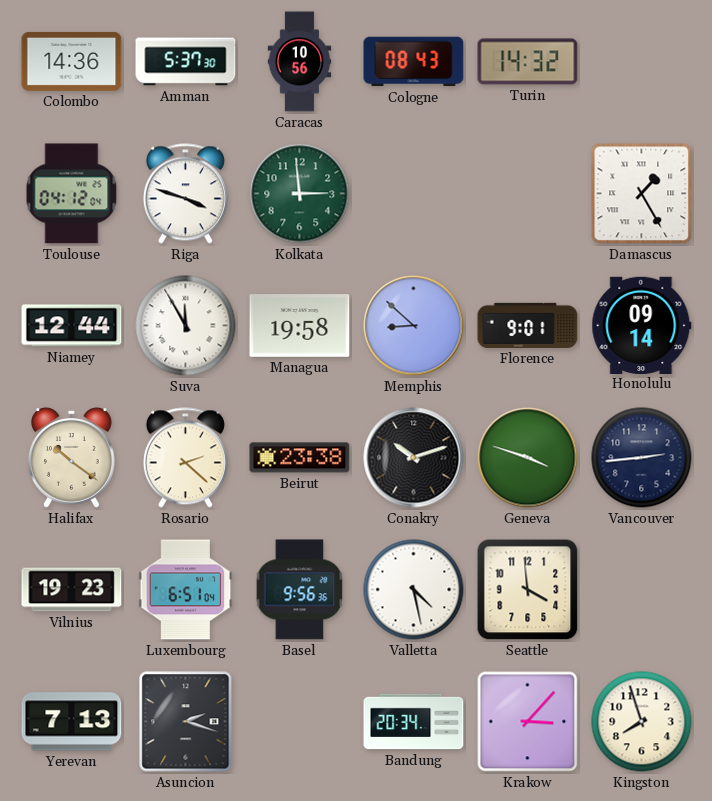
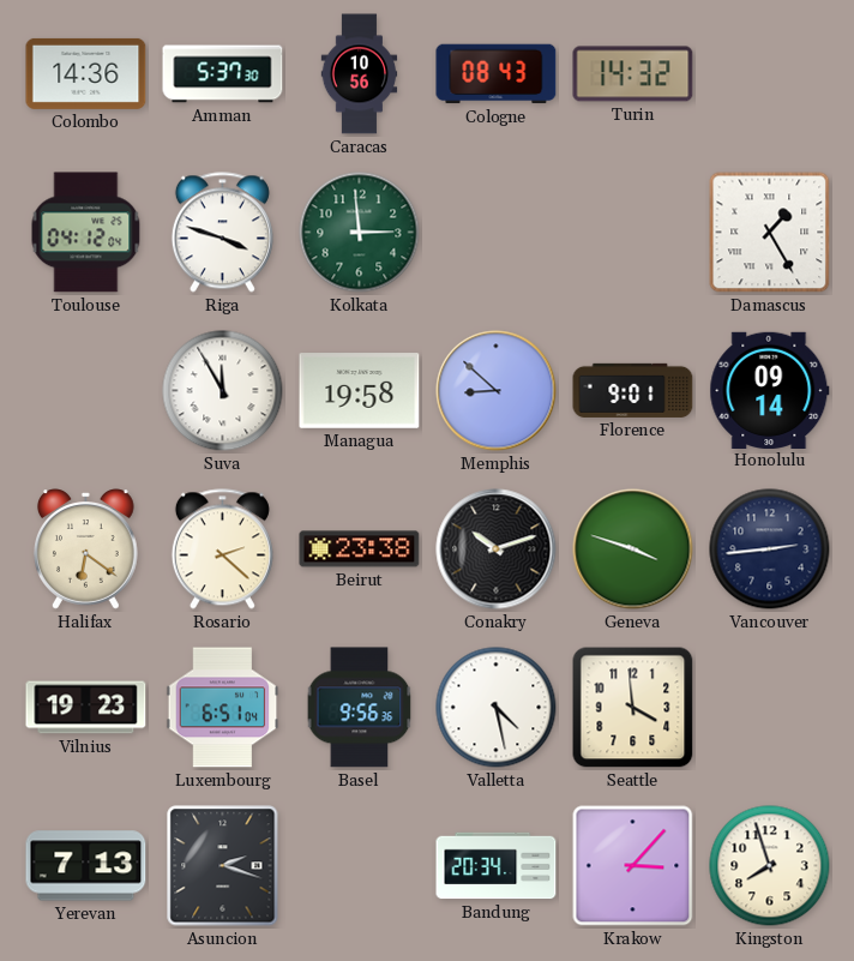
Niamey: 12:44 -> none (72, 326)
Halifax: 10:21 -> 6:21 (86, 549)
